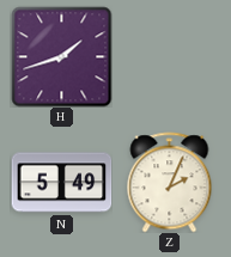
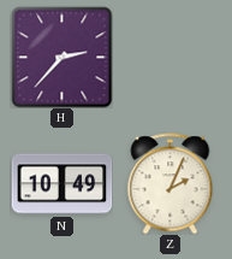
H: 1:42 -> 2:37 (61, 57)
N: 5:49 -> 10:49 (61, 184)
